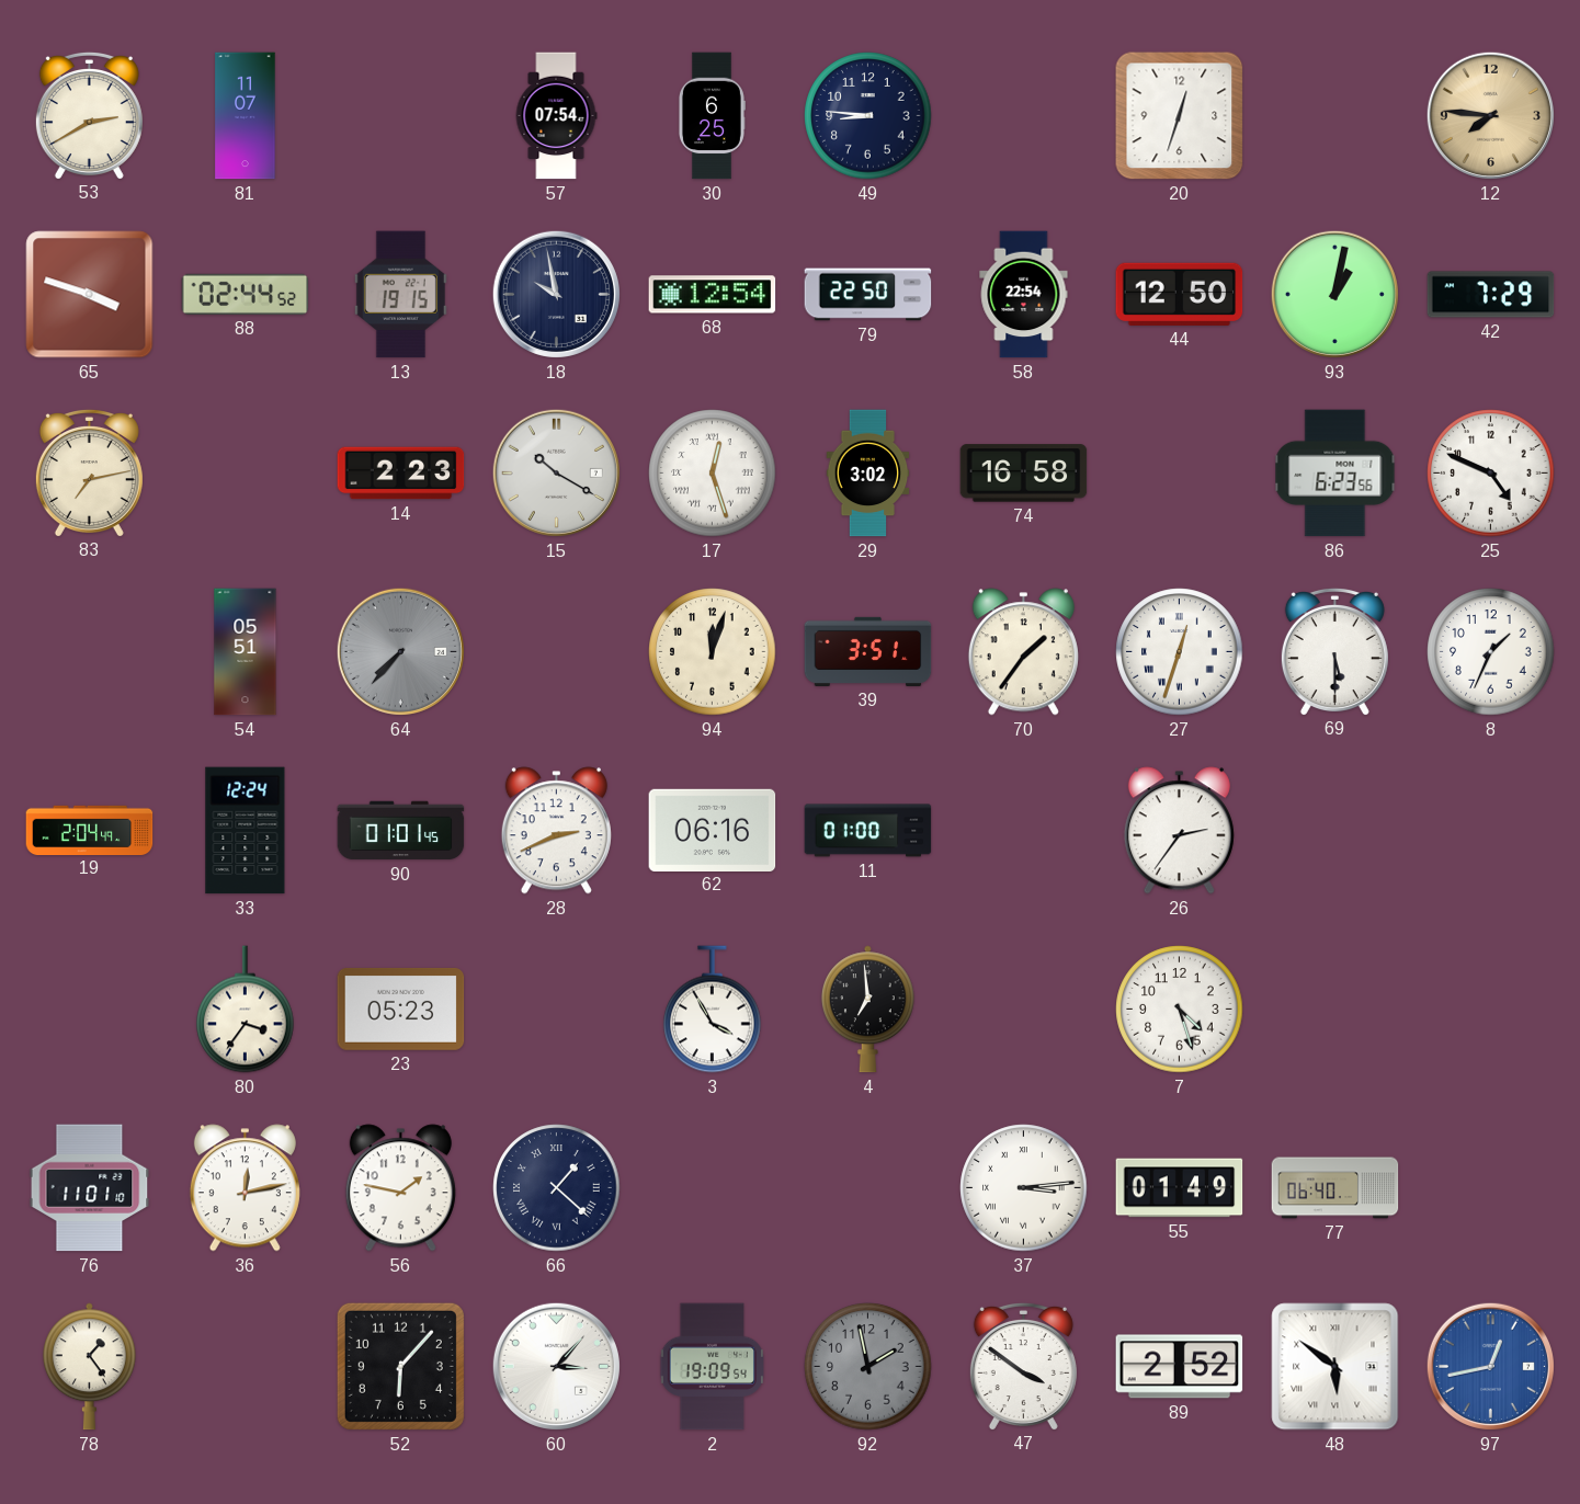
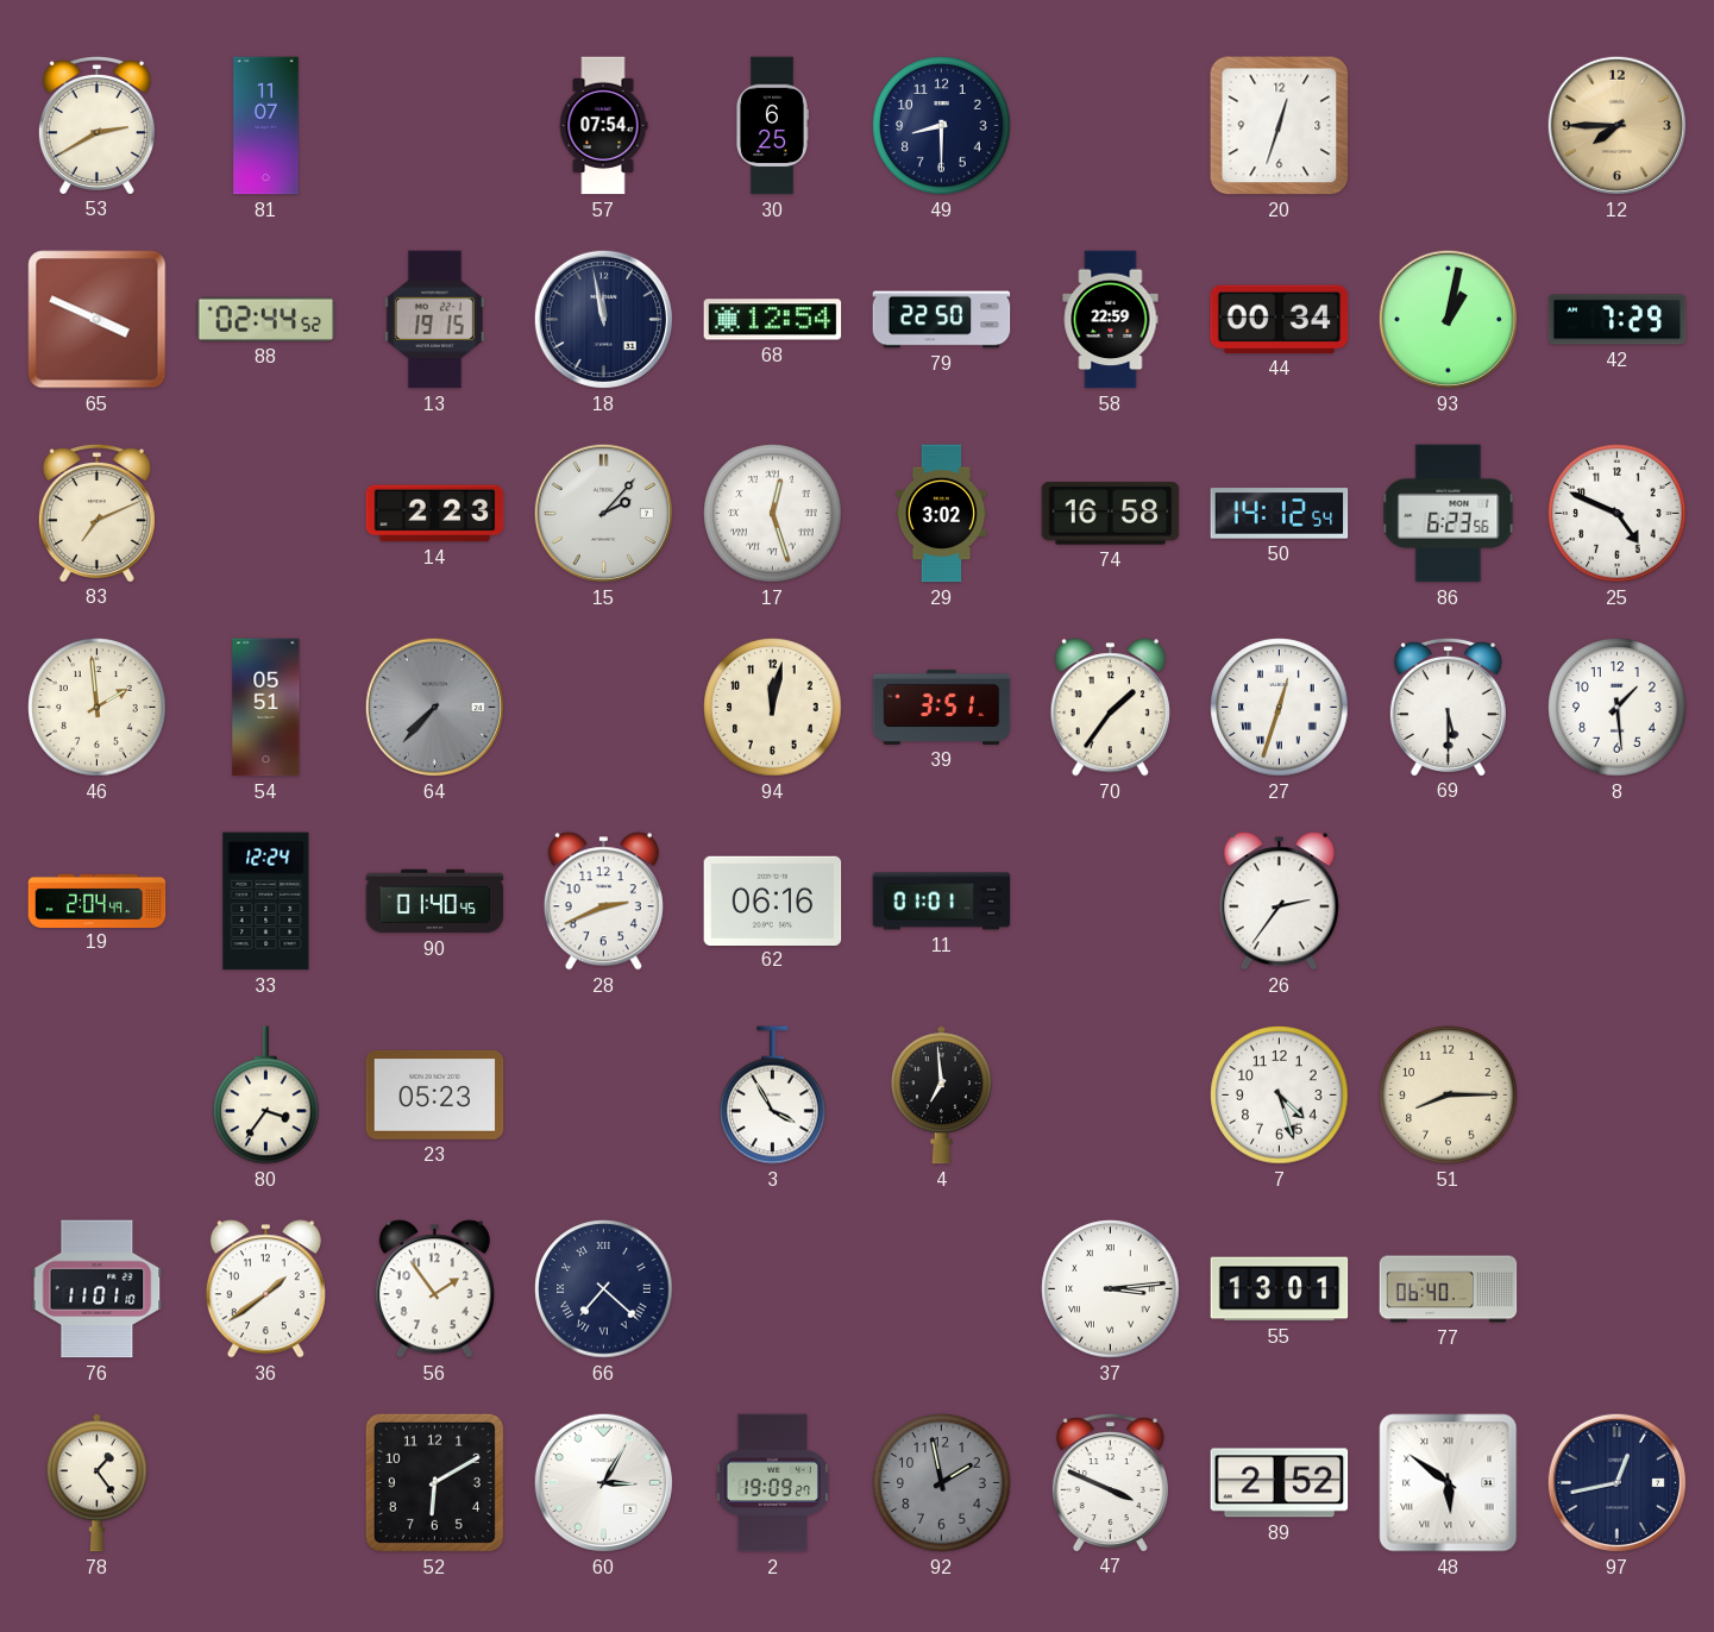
49: 8:46 -> 8:30 (942, 126)
12: 7:46 -> 7:45 (1616, 125)
65: 3:48 -> 3:49 (98, 320)
18: 9:58 -> 11:58 (603, 319)
58: 22:54 -> 22:59 (1111, 320)
44: 12:50 -> 00:34 (1280, 319)
83: 7:13 -> 7:11 (96, 513)
15: 10:20 -> 2:07 (603, 513)
50: none -> 14:12 (1280, 514)
46: none -> 1:59 (98, 708)
94: 12:03 -> 12:02 (773, 708)
8: 1:34 -> 1:29 (1618, 708)
90: 01:01 -> 01:40 (435, 902)
11: 01:00 -> 01:01 (942, 902)
51: none -> 8:15 (1449, 1096)
36: 12:13 -> 1:39 (265, 1289)
56: 1:47 -> 1:54 (434, 1289)
66: 1:22 -> 7:22 (604, 1289)
55: 01:49 -> 13:01 (1280, 1289)
52: 6:07 -> 6:10 (434, 1482)
60: 3:07 -> 3:05 (603, 1482)
2: 19:09:54 -> 19:09:27 (772, 1483)
47: 3:51 -> 3:49 (1110, 1482)
97 dial: blue -> navy (1616, 1482)
